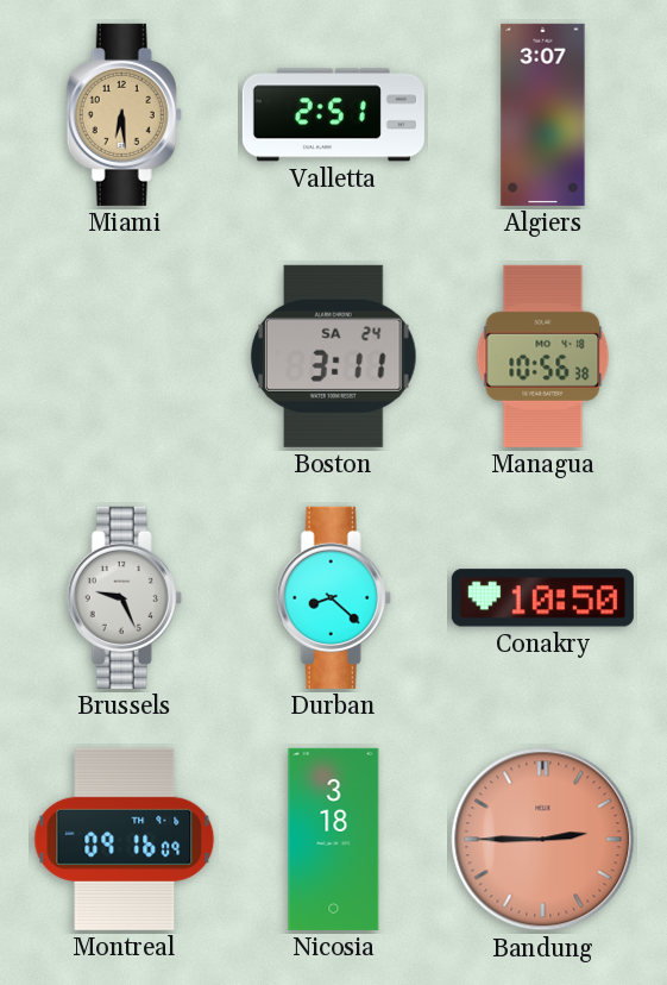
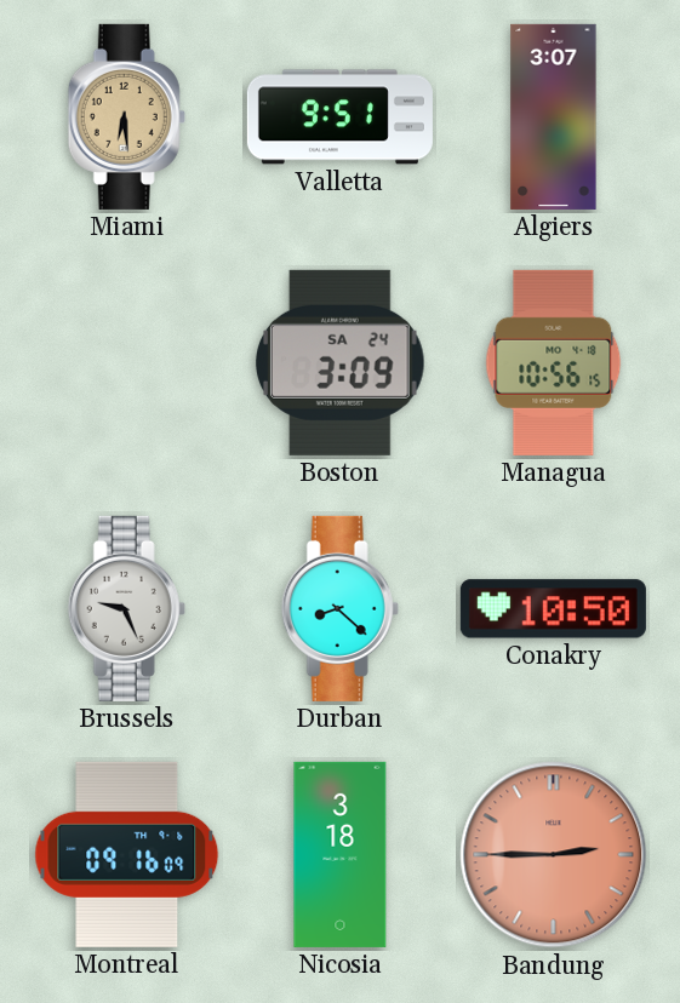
Valletta: 2:51 -> 9:51 (339, 118)
Boston: 3:11 -> 3:09 (339, 362)
Managua: 10:56:38 -> 10:56:15 (554, 362)
